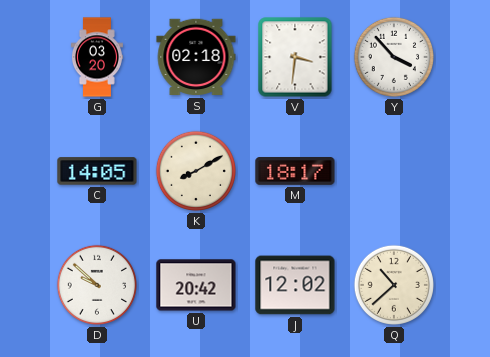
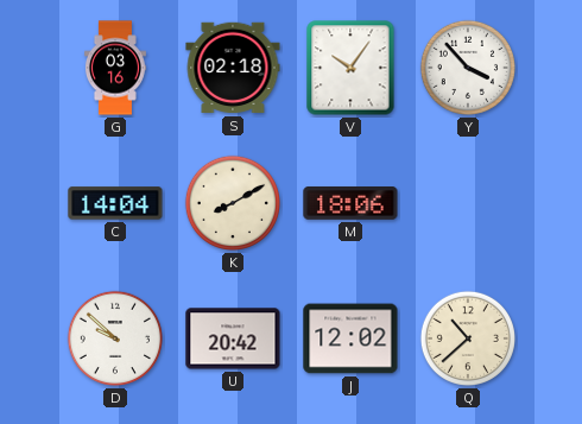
G: 03:20 -> 03:16 (115, 68)
V: 3:31 -> 10:06 (350, 68)
C: 14:05 -> 14:04 (115, 203)
M: 18:17 -> 18:06 (350, 204)
